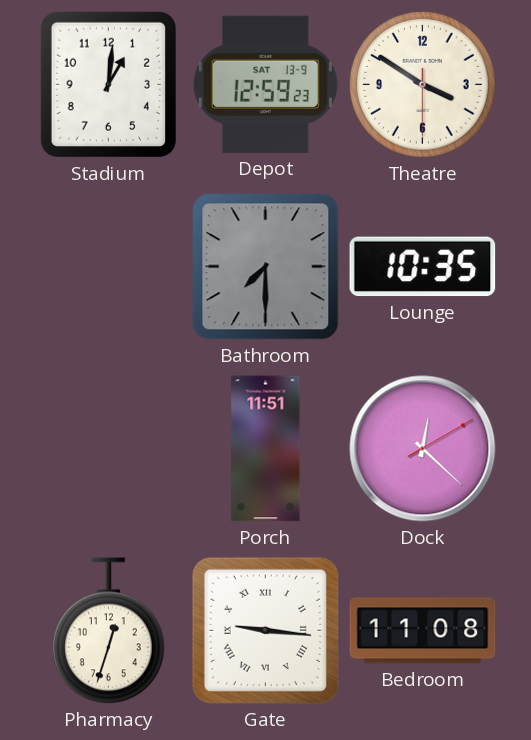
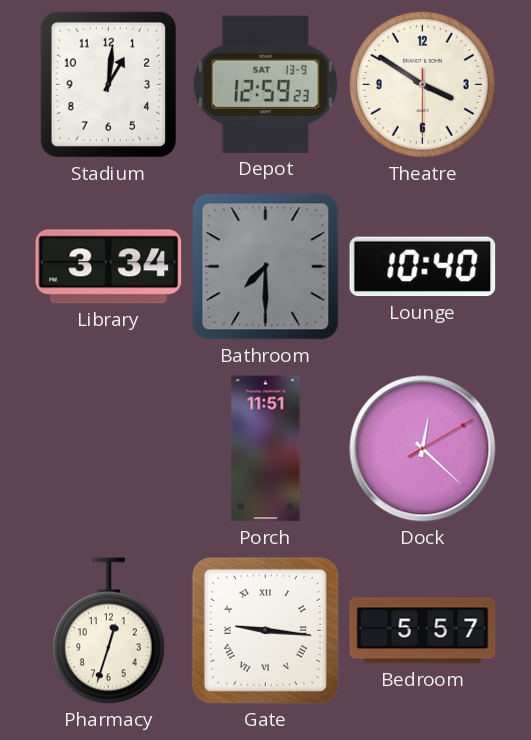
Library: none -> 3:34 (109, 267)
Lounge: 10:35 -> 10:40 (423, 267)
Bedroom: 11:08 -> 5:57 (423, 631)
